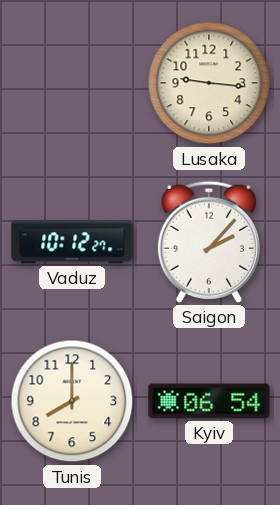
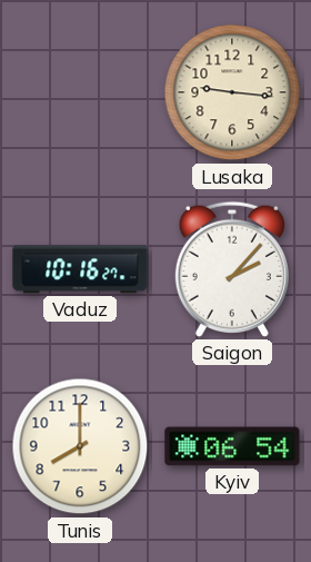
Vaduz: 10:12 -> 10:16 (80, 269)
